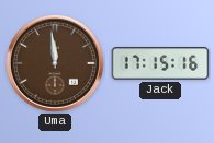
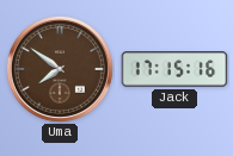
Uma: 11:59 -> 7:51 (60, 69)
